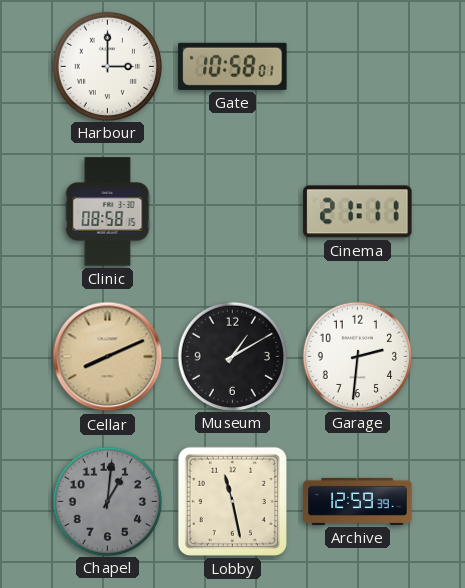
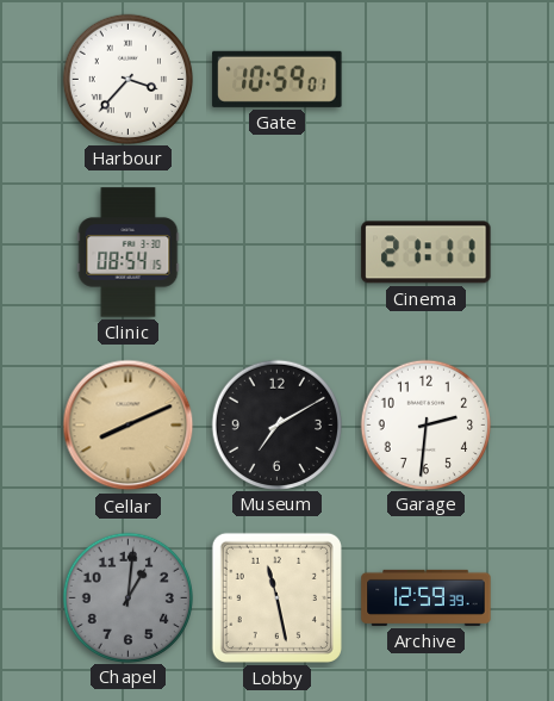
Harbour: 3:00 -> 3:37 (127, 79)
Gate: 10:58 -> 10:59 (278, 79)
Clinic: 08:58 -> 08:54 (129, 253)
Museum: 1:10 -> 7:10 (276, 424)
